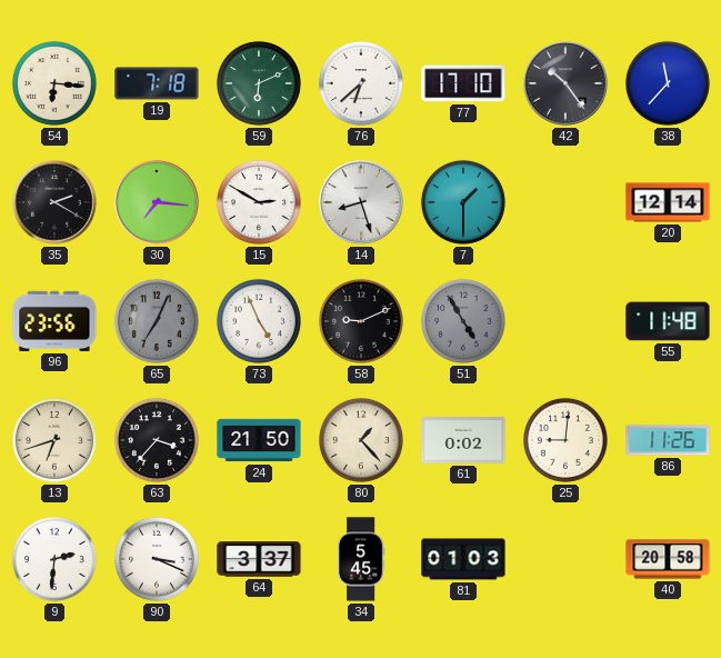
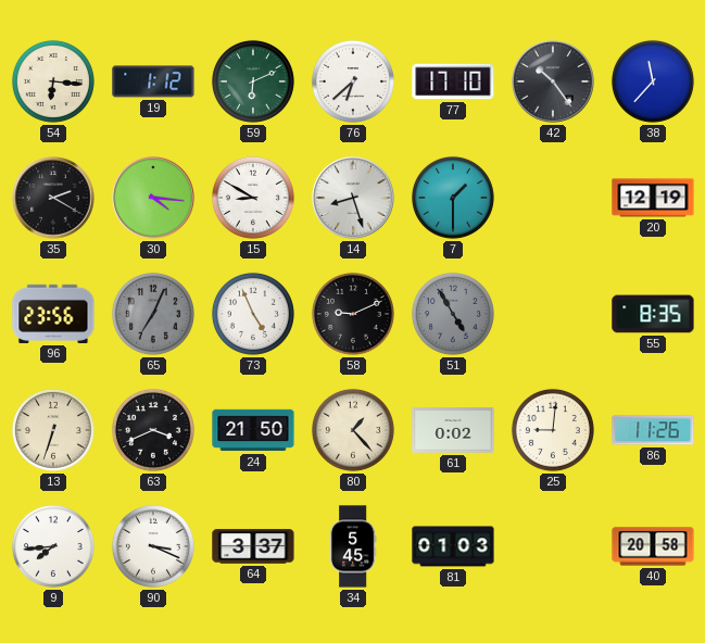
19: 7:18 -> 1:12 (153, 81)
30: 7:16 -> 4:16 (153, 198)
15: 2:50 -> 8:50 (253, 198)
20: 12:14 -> 12:19 (653, 198)
55: 11:48 -> 8:35 (653, 314)
13: 6:42 -> 6:33 (53, 430)
63: 3:37 -> 3:41 (153, 430)
9: 2:31 -> 7:44 (53, 546)
